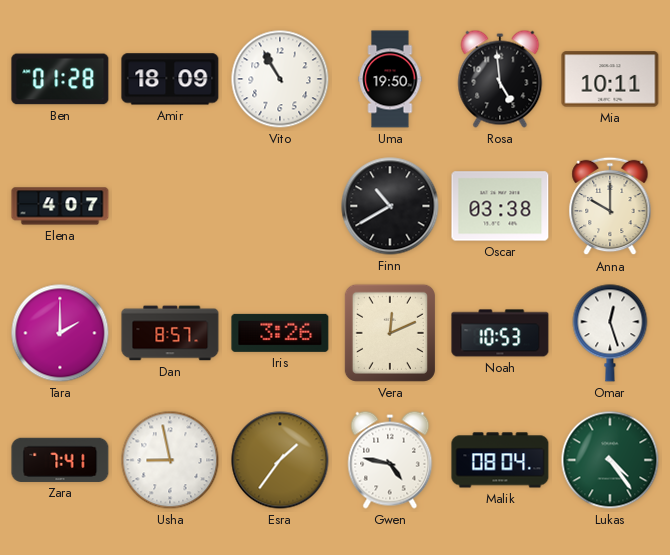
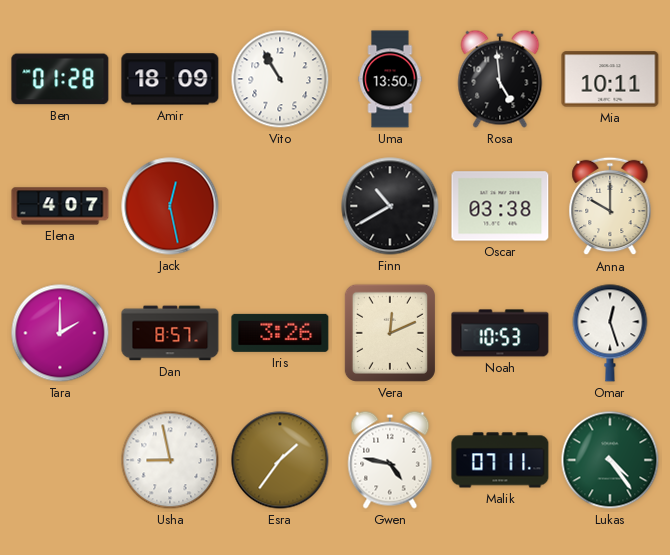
Uma: 19:50 -> 13:50 (390, 79)
Jack: none -> 12:28 (170, 206)
Zara: 7:41 -> none (60, 460)
Malik: 08:04 -> 07:11 (500, 460)
